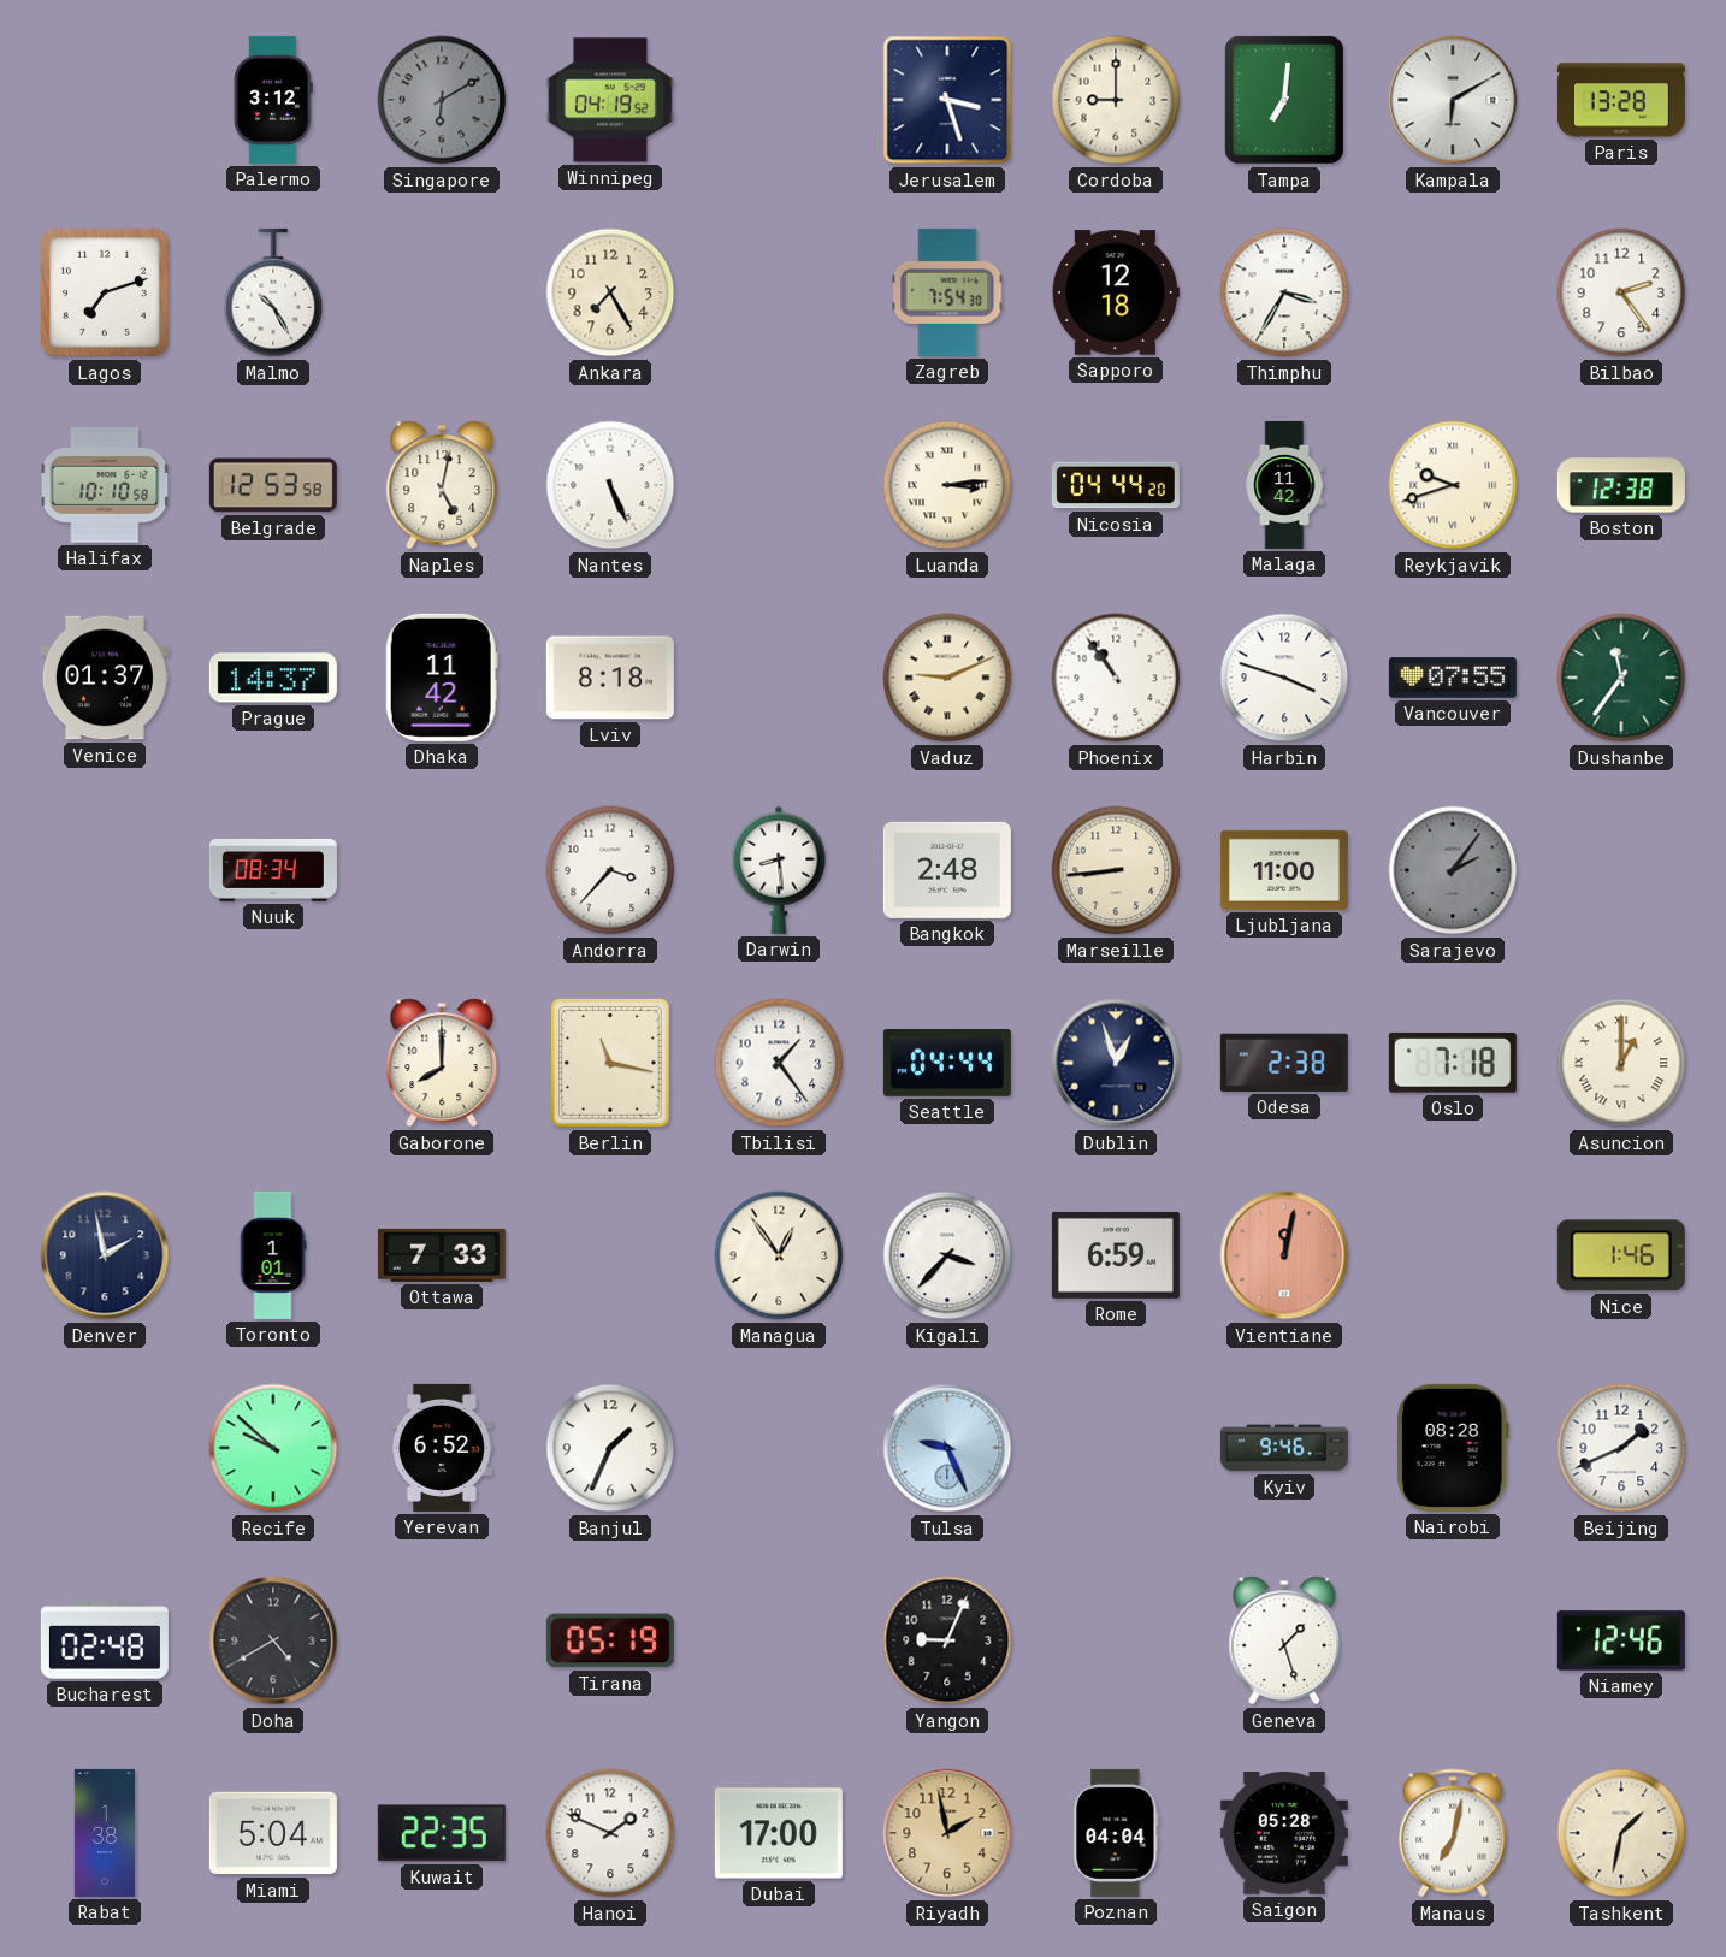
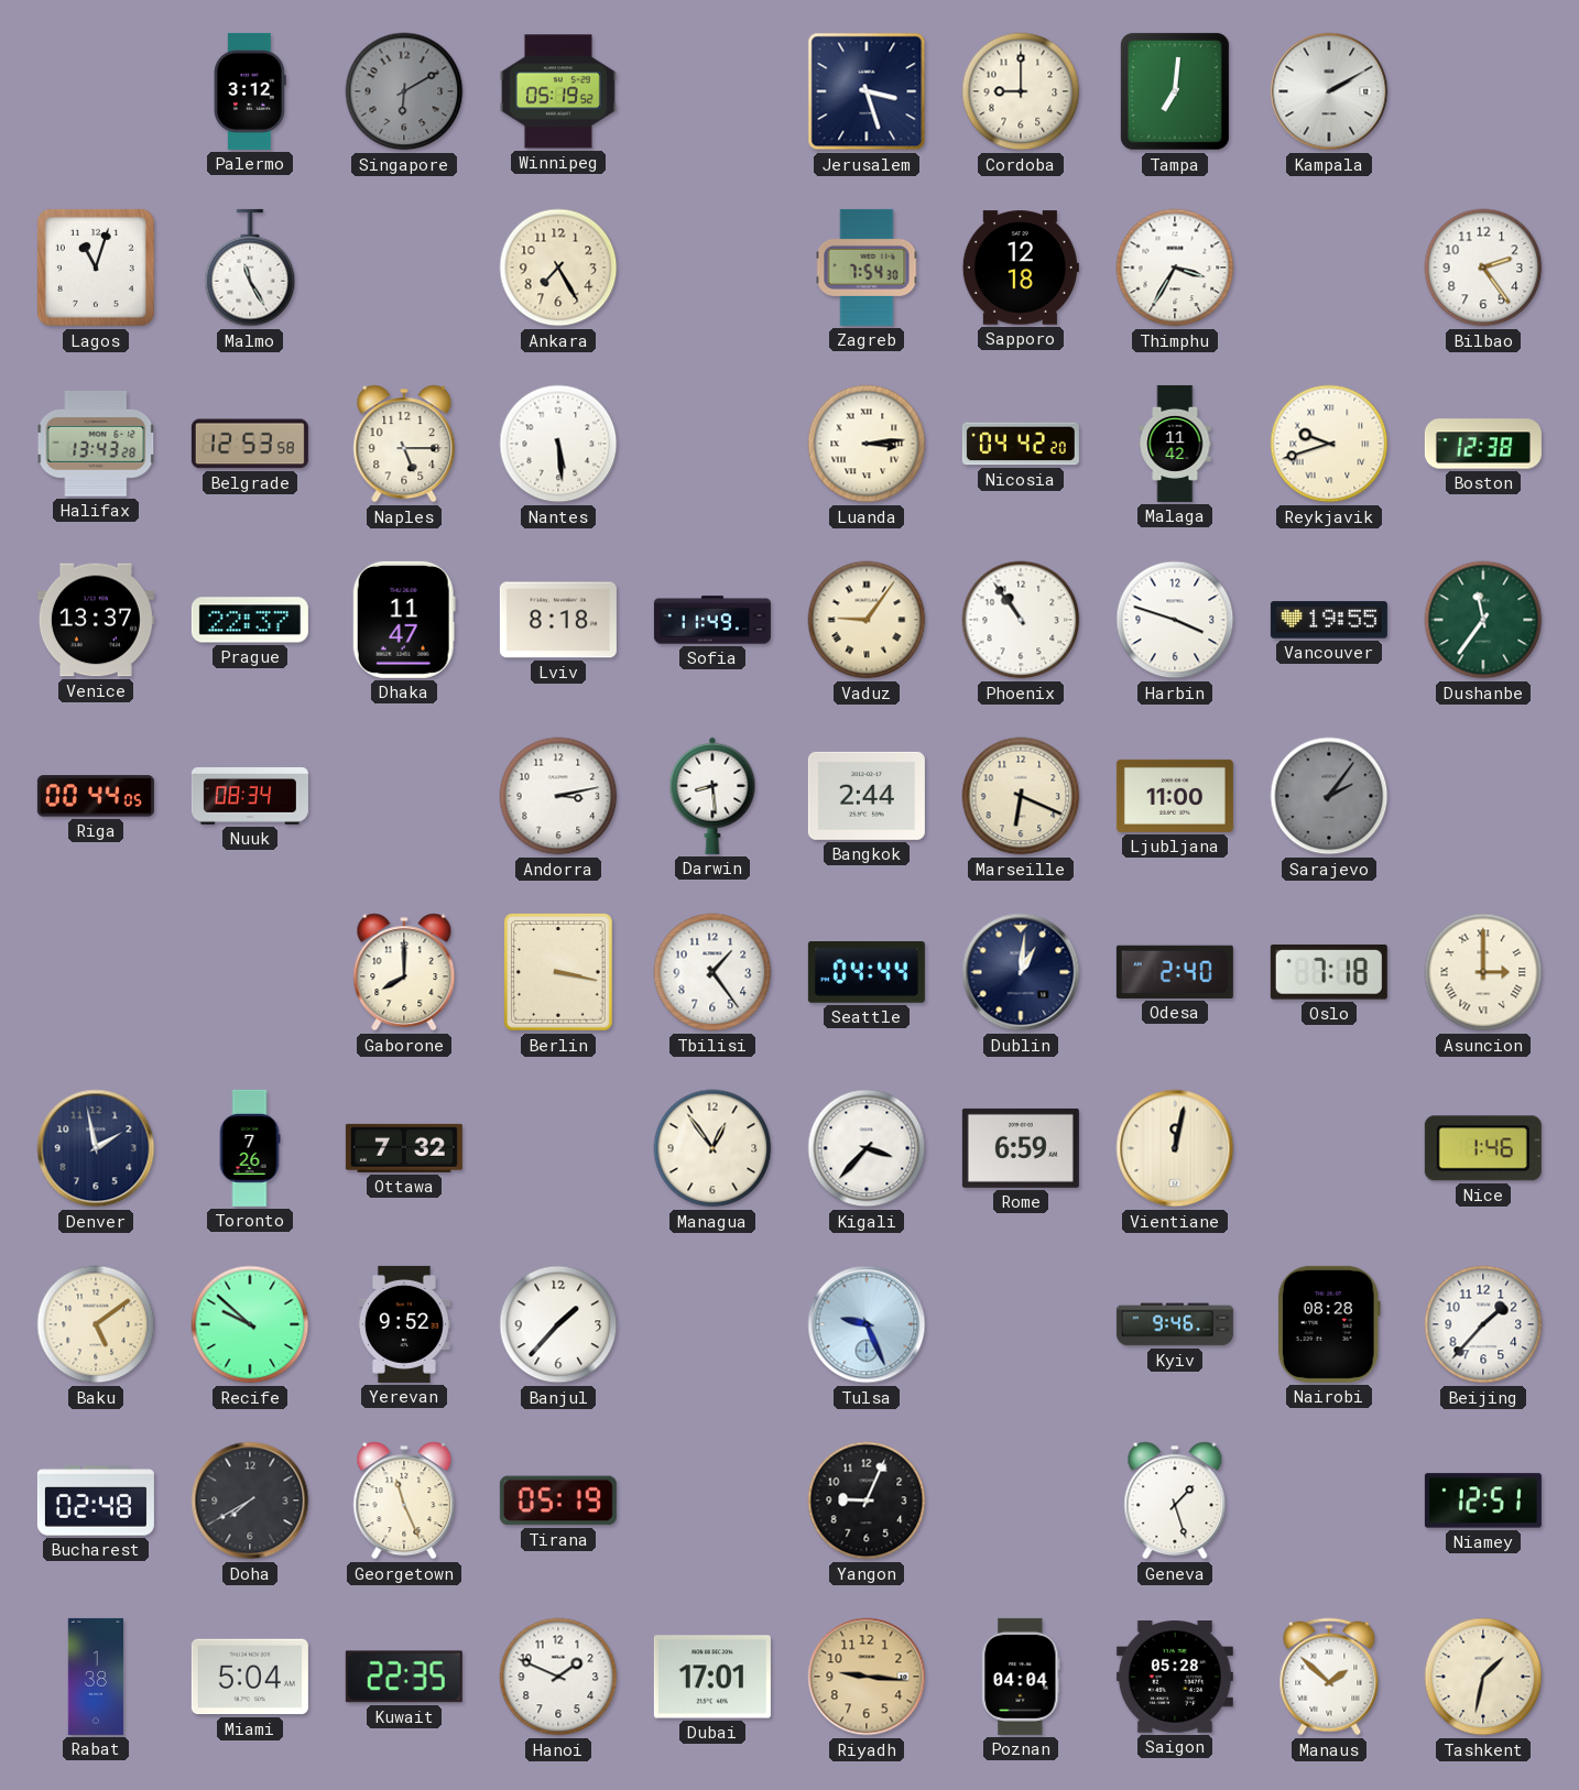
Winnipeg: 04:19 -> 05:19 (558, 91)
Kampala: 6:10 -> 2:10 (1329, 91)
Paris: 13:28 -> none (1621, 100)
Lagos: 7:12 -> 11:03 (96, 268)
Malmo: 10:25 -> 11:25 (250, 268)
Halifax: 10:10 -> 13:43 (96, 444)
Naples: 5:02 -> 5:15 (404, 444)
Nantes: 5:26 -> 5:29 (558, 444)
Nicosia: 04:44 -> 04:42 (1021, 444)
Venice: 01:37 -> 13:37 (96, 620)
Prague: 14:37 -> 22:37 (250, 620)
Dhaka: 11:42 -> 11:47 (404, 620)
Sofia: none -> 11:49 (712, 620)
Vaduz: 9:11 -> 9:06 (867, 620)
Vancouver: 07:55 -> 19:55 (1329, 620)
Riga: none -> 00:44 (96, 796)
Andorra: 3:37 -> 3:13 (558, 796)
Bangkok: 2:48 -> 2:44 (867, 796)
Marseille: 8:44 -> 6:19 (1021, 796)
Berlin: 11:17 -> 3:17 (558, 973)
Dublin: 12:57 -> 1:01 (1021, 972)
Odesa: 2:38 -> 2:40 (1175, 972)
Asuncion: 1:00 -> 3:00 (1483, 972)
Toronto: 1:01 -> 7:26 (250, 1148)
Ottawa: 7:33 -> 7:32 (404, 1148)
Vientiane dial: salmon -> cream (1175, 1148)
Baku: none -> 5:09 (96, 1324)
Yerevan: 6:52 -> 9:52 (405, 1324)
Banjul: 1:34 -> 1:37 (558, 1324)
Beijing: 1:41 -> 1:37 (1483, 1324)
Doha: 4:40 -> 7:40 (250, 1500)
Georgetown: none -> 11:26 (404, 1500)
Niamey: 12:46 -> 12:51 (1483, 1500)
Dubai: 17:00 -> 17:01 (712, 1677)
Riyadh: 1:58 -> 9:16 (867, 1677)
Manaus: 7:02 -> 1:52 (1329, 1677)
